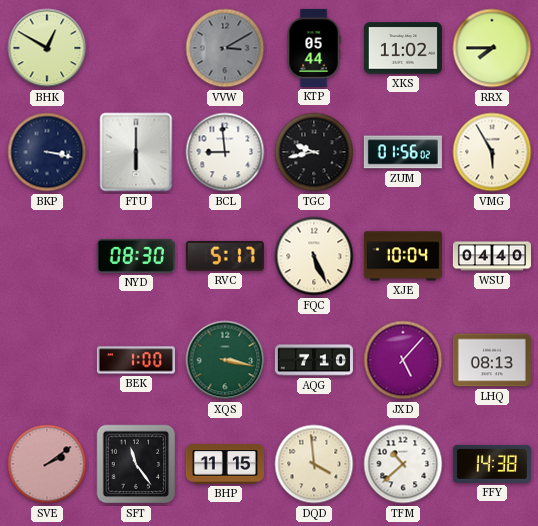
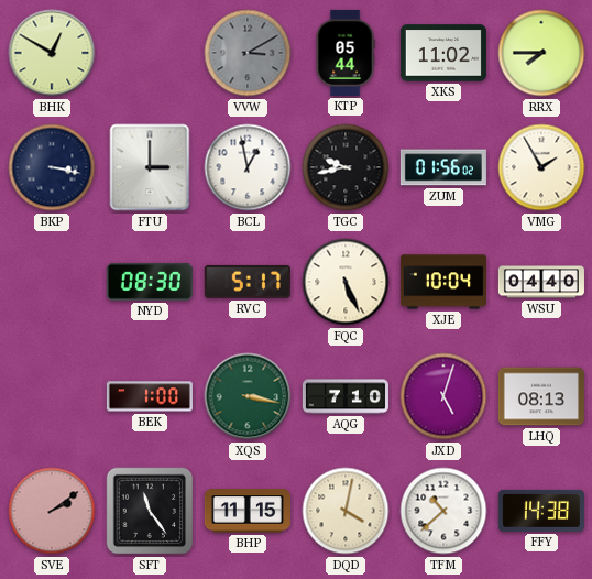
FTU: 6:00 -> 3:00 (150, 167)
BCL: 8:59 -> 12:58 (248, 167)
VMG: 5:55 -> 1:55 (541, 167)
JXD: 5:07 -> 5:03 (443, 396)
DQD: 3:59 -> 4:02 (346, 511)
